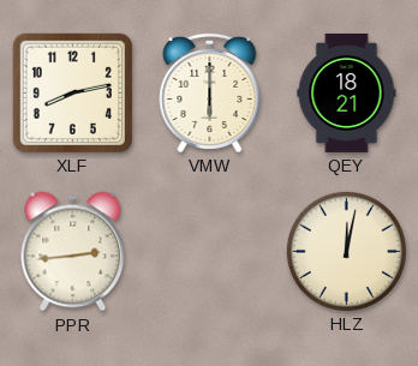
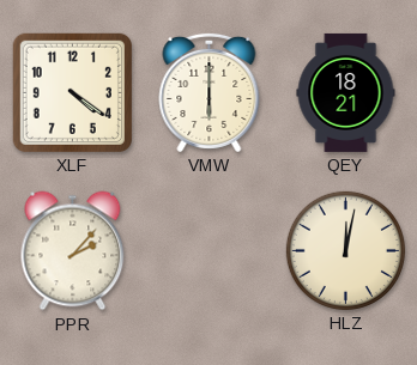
XLF: 8:13 -> 4:21 (72, 92)
PPR: 2:44 -> 2:07 (73, 251)
